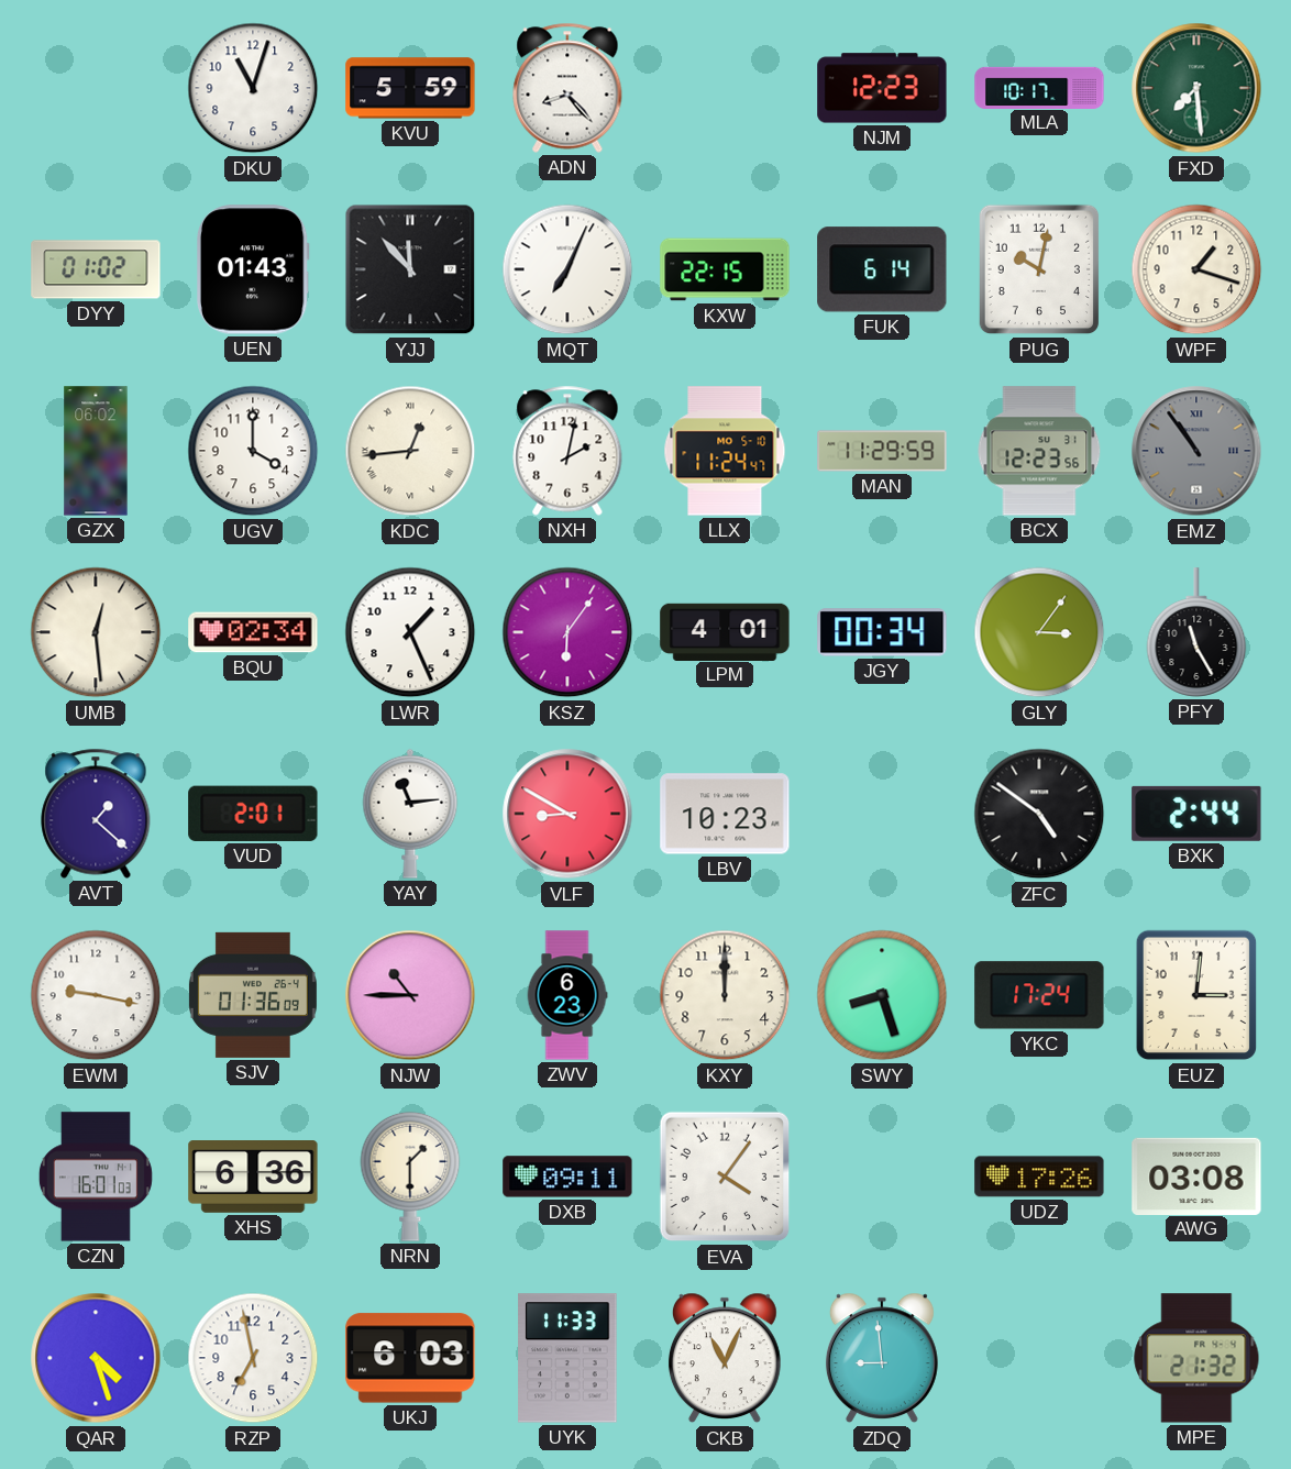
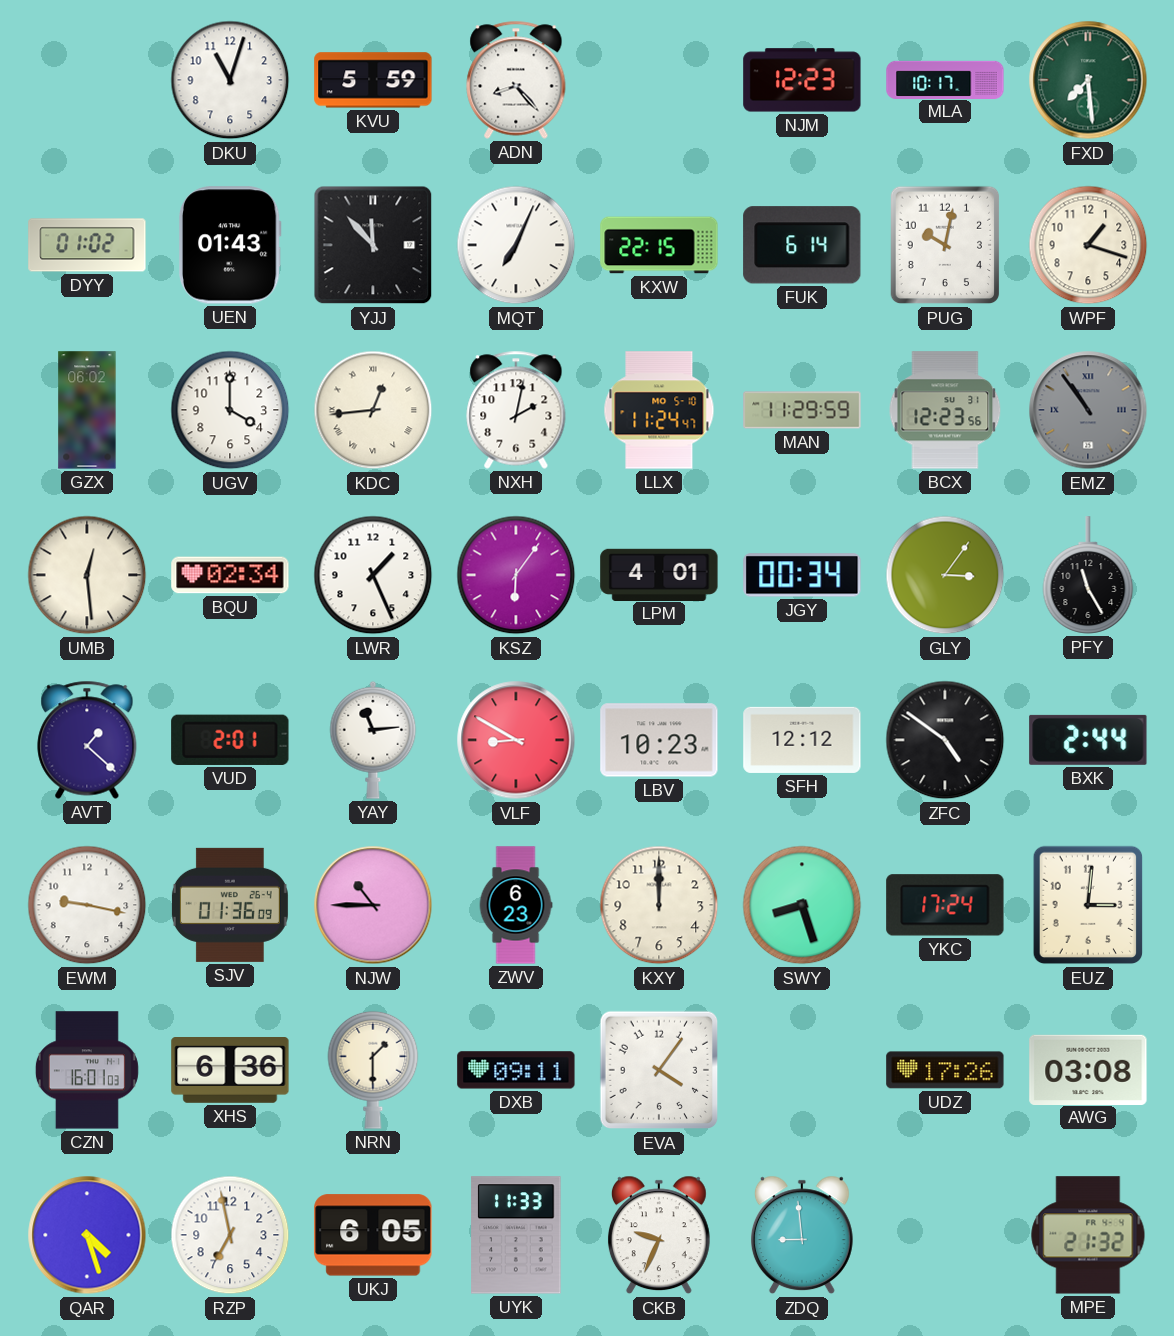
SFH: none -> 12:12 (802, 740)
UKJ: 6:03 -> 6:05 (373, 1235)
CKB: 11:04 -> 9:34 (659, 1235)
